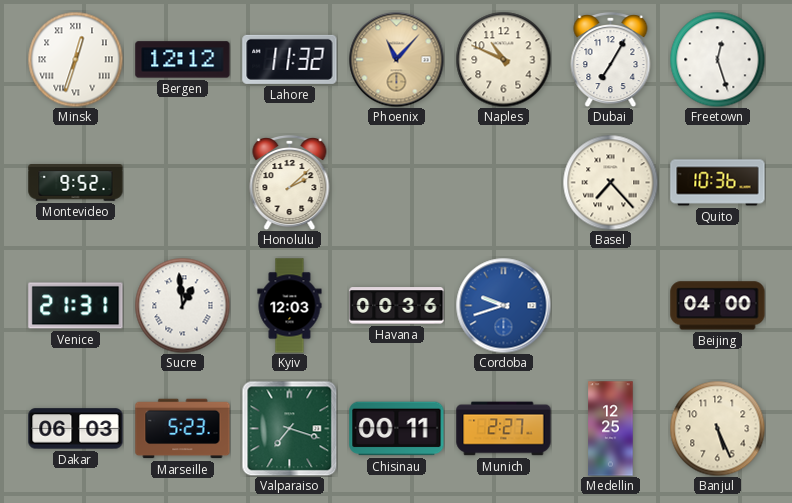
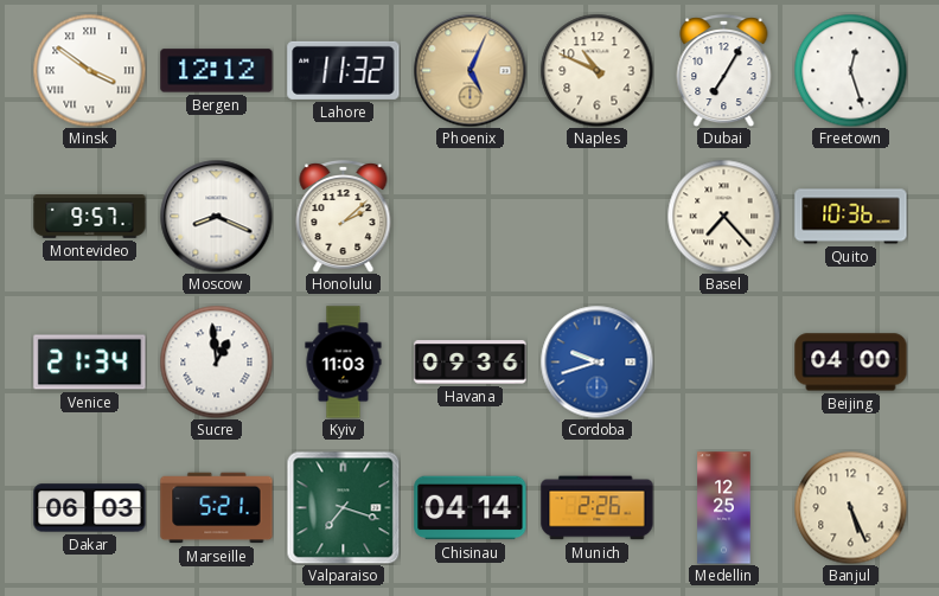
Minsk: 12:33 -> 3:51 (89, 70)
Phoenix: 11:07 -> 5:04 (469, 70)
Montevideo: 9:52 -> 9:57 (90, 217)
Moscow: none -> 8:19 (216, 216)
Venice: 21:31 -> 21:34 (90, 363)
Kyiv: 12:03 -> 11:03 (344, 363)
Havana: 00:36 -> 09:36 (471, 363)
Marseille: 5:23 -> 5:21 (217, 508)
Chisinau: 00:11 -> 04:14 (471, 508)
Munich: 2:27 -> 2:26 (598, 508)
